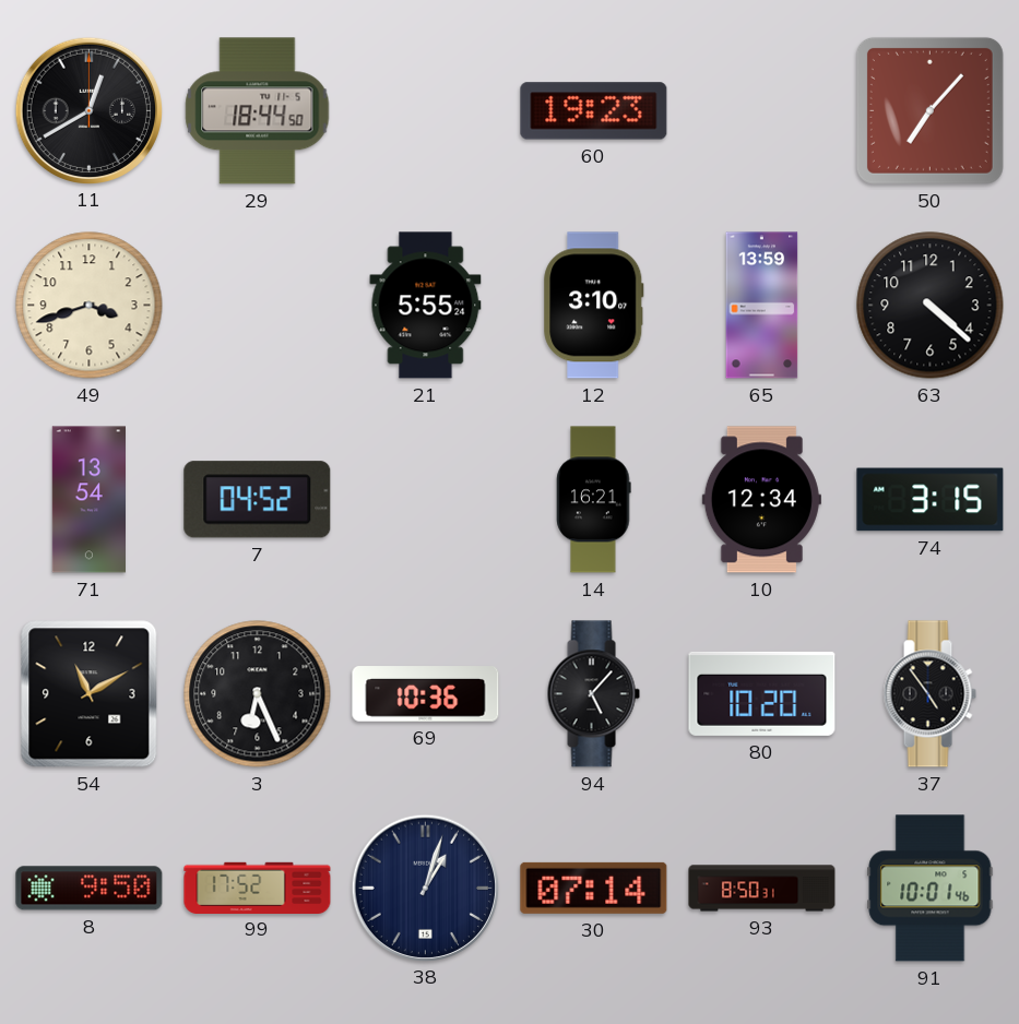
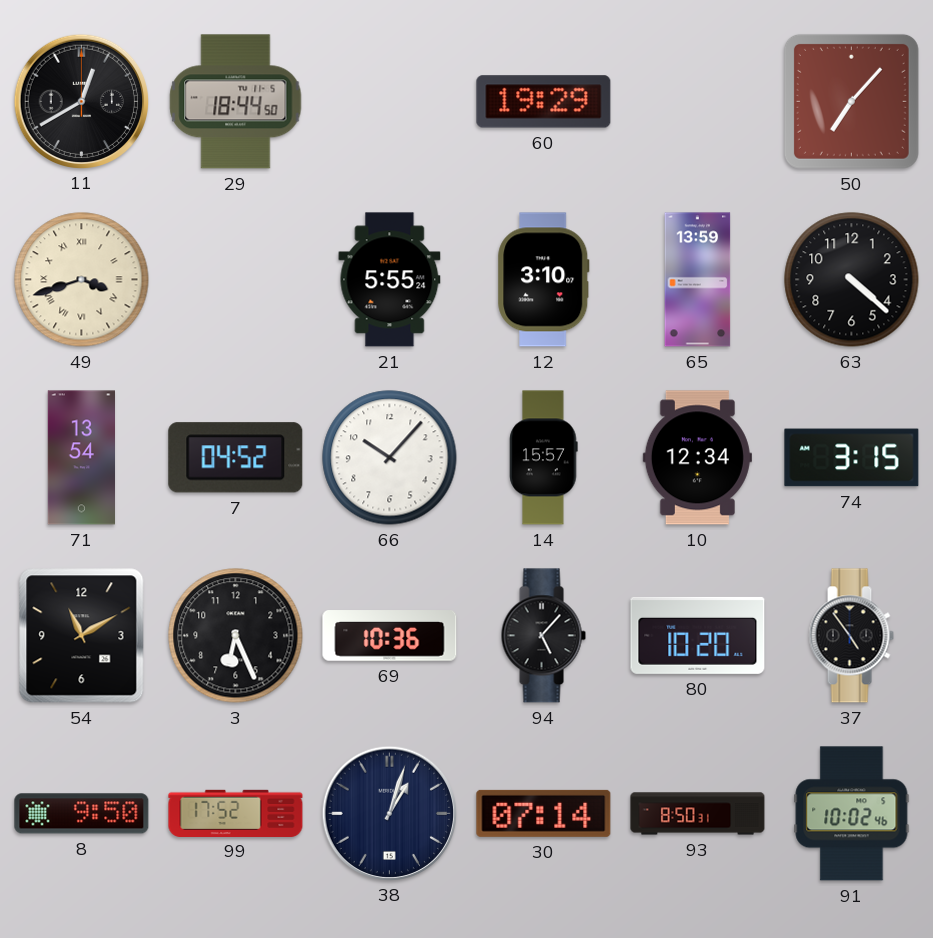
60: 19:23 -> 19:29 (544, 102)
49 numerals: Arabic -> Roman (82, 280)
66: none -> 10:07 (390, 458)
14: 16:21 -> 15:57 (544, 458)
91: 10:01 -> 10:02 (852, 814)
